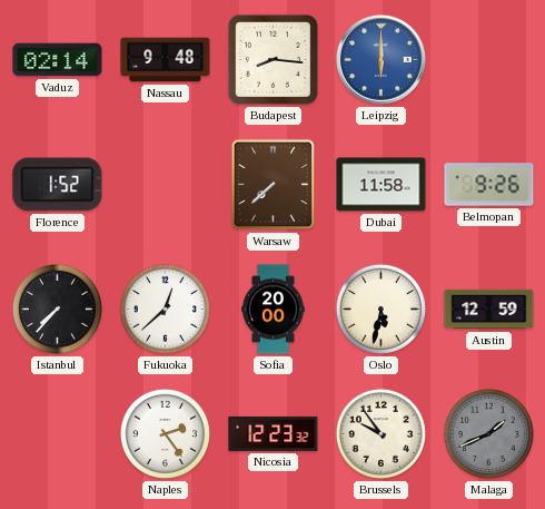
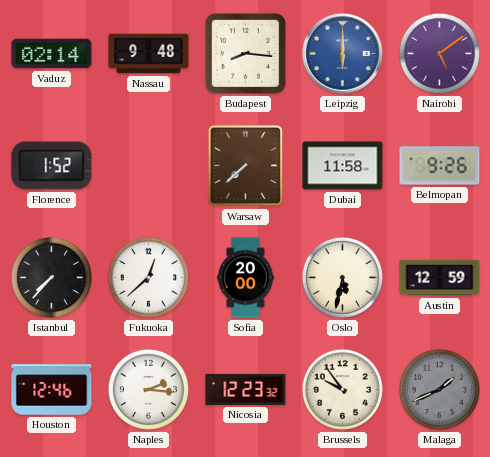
Nairobi: none -> 5:09 (439, 53)
Houston: none -> 12:46 (52, 390)
Naples: 2:24 -> 2:16 (148, 389)
